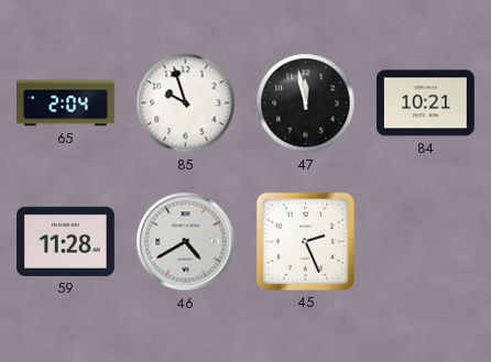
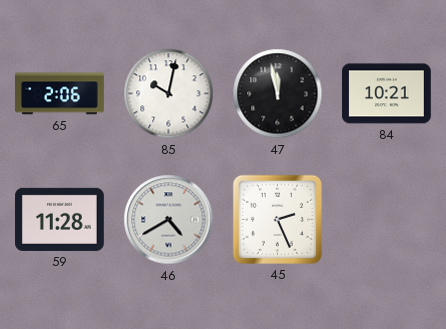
65: 2:04 -> 2:06 (60, 94)
85: 9:57 -> 10:02 (169, 94)
